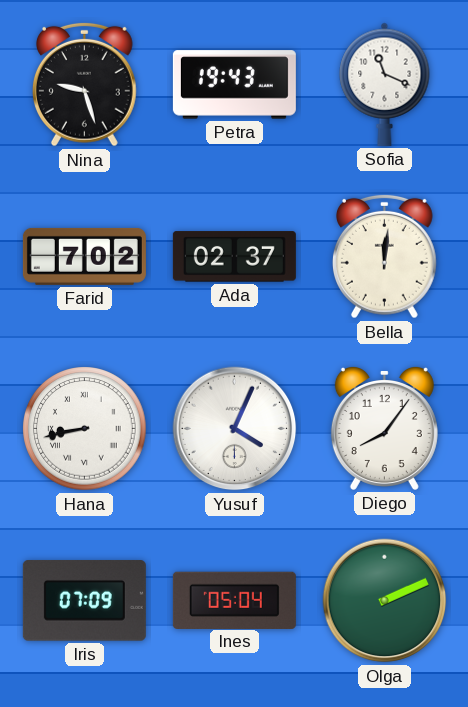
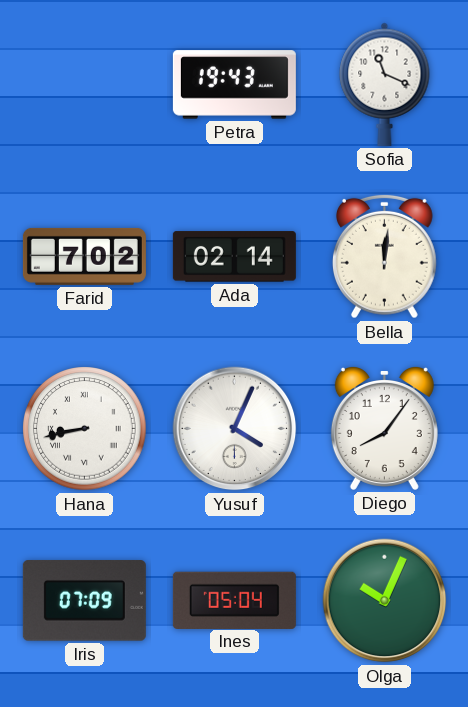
Nina: 9:27 -> none (84, 84)
Ada: 02:37 -> 02:14 (234, 257)
Olga: 2:11 -> 10:04 (385, 601)
